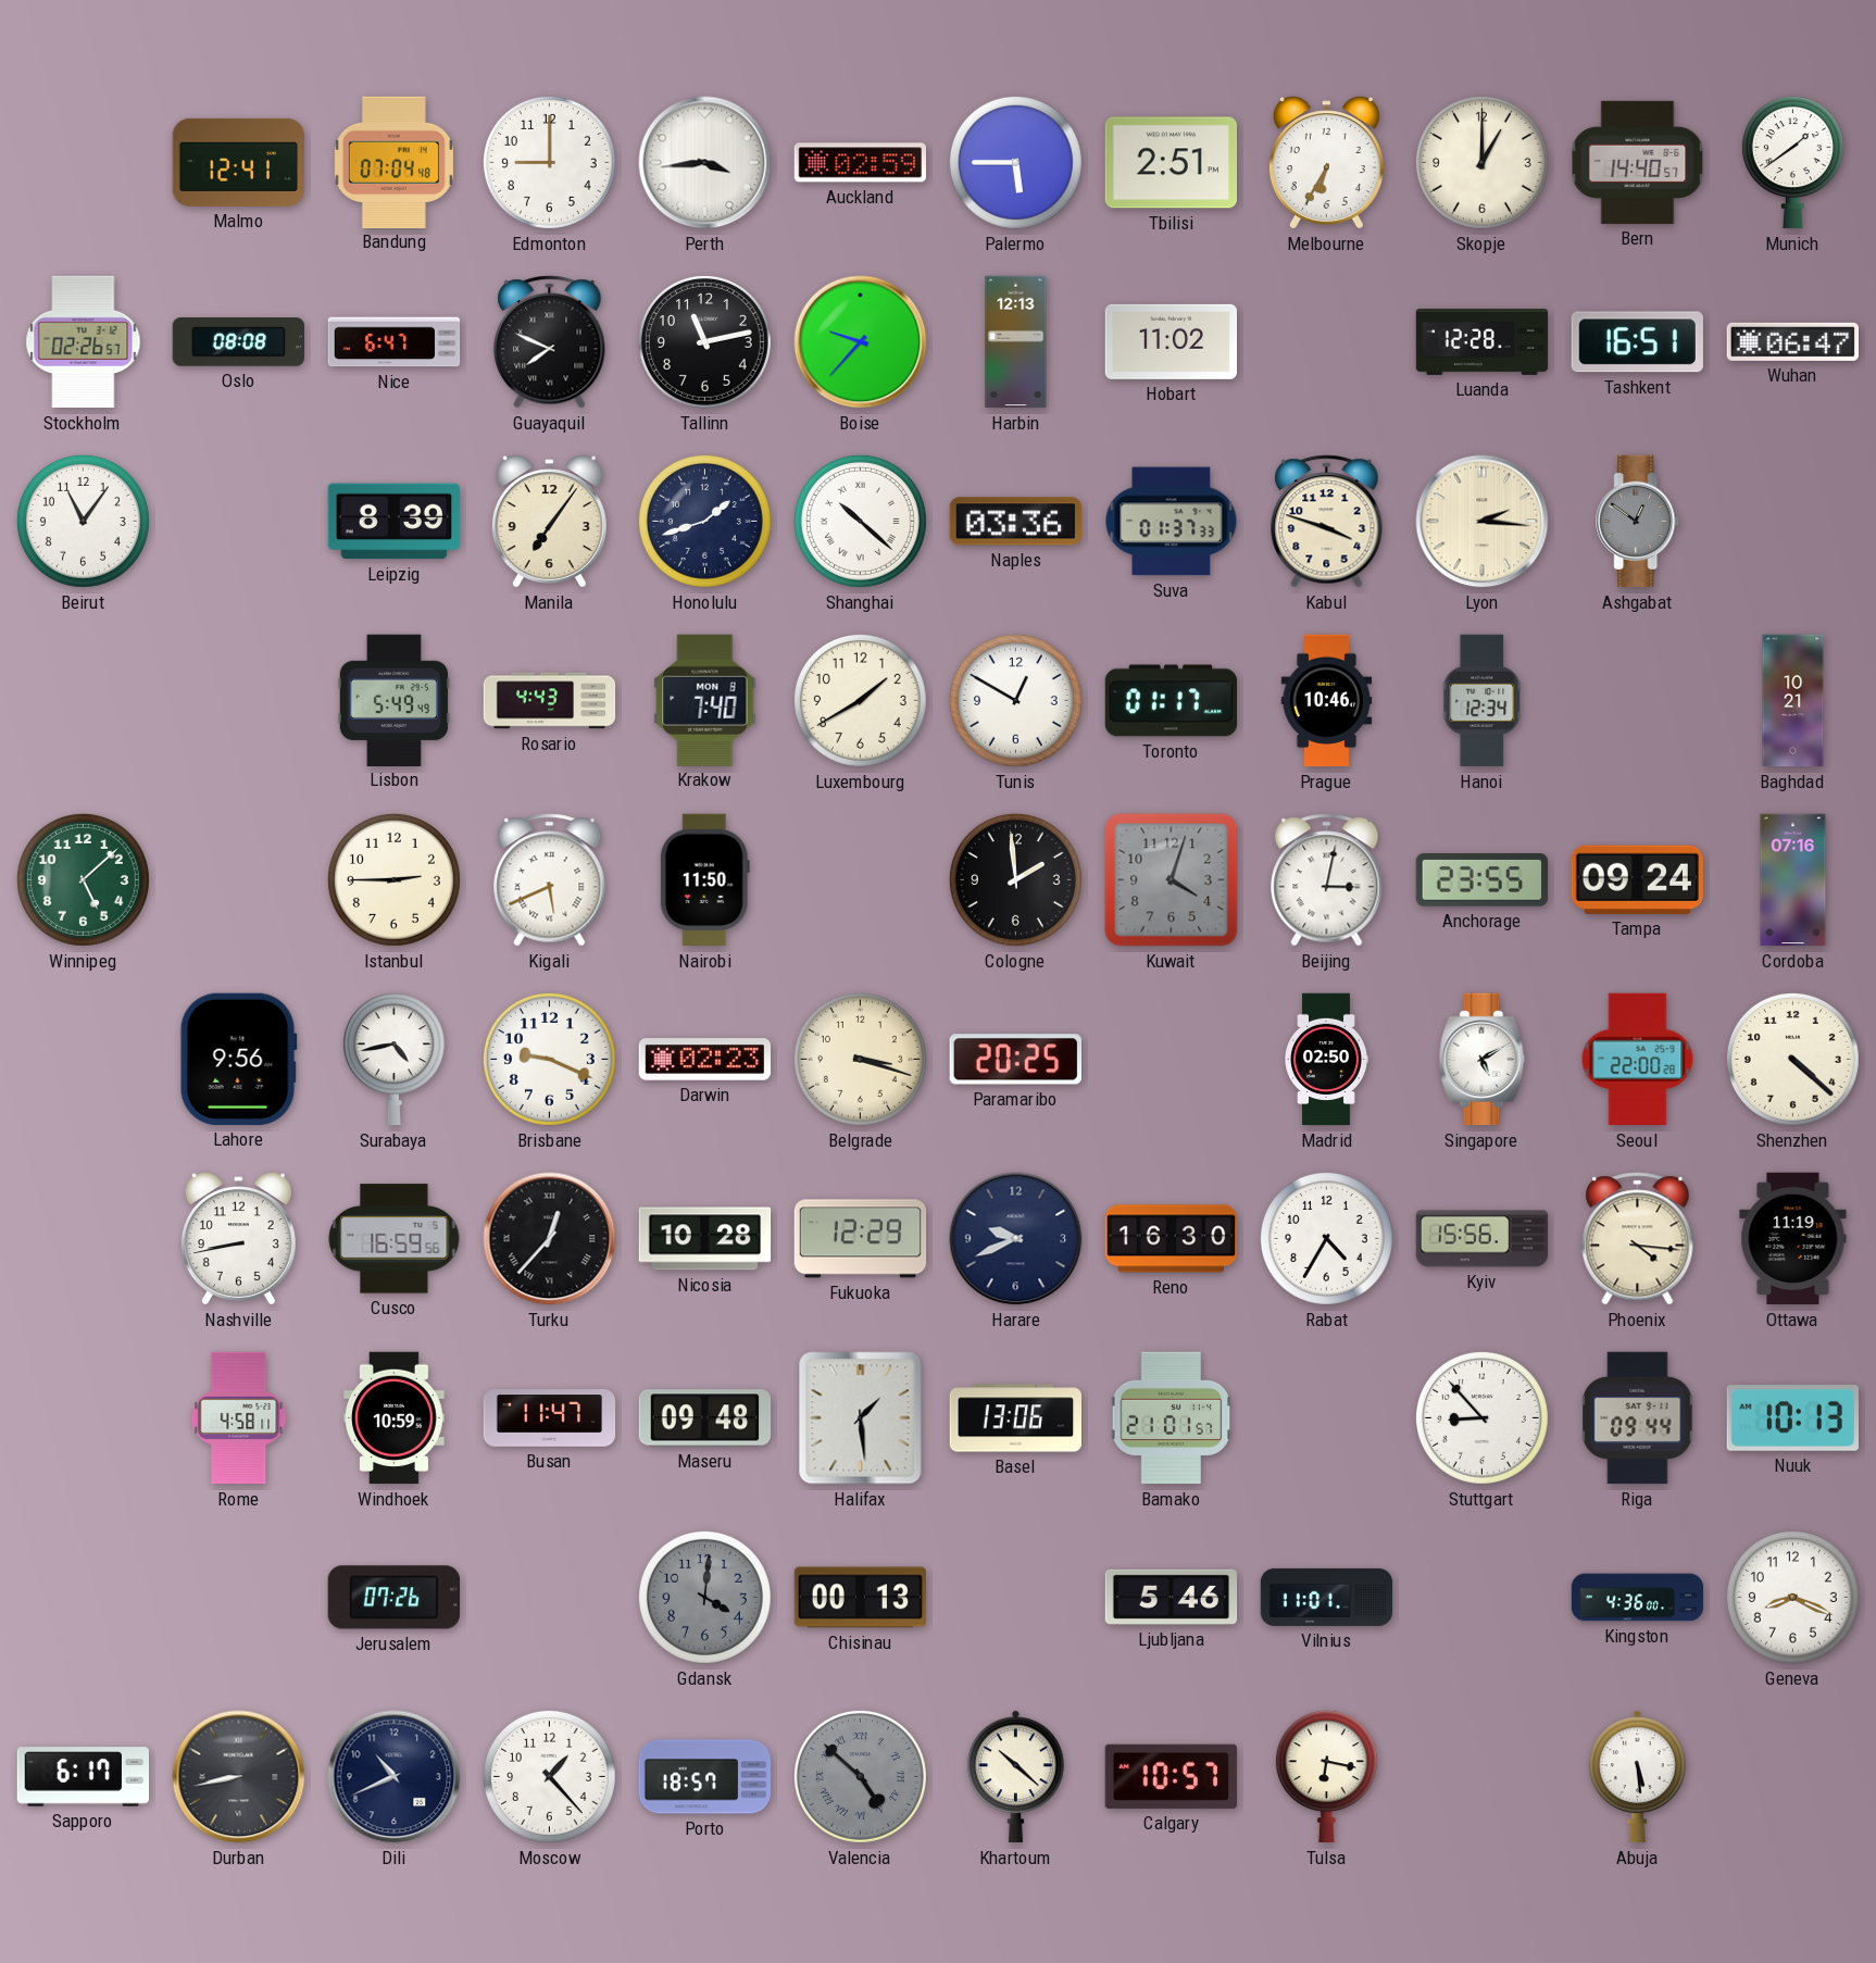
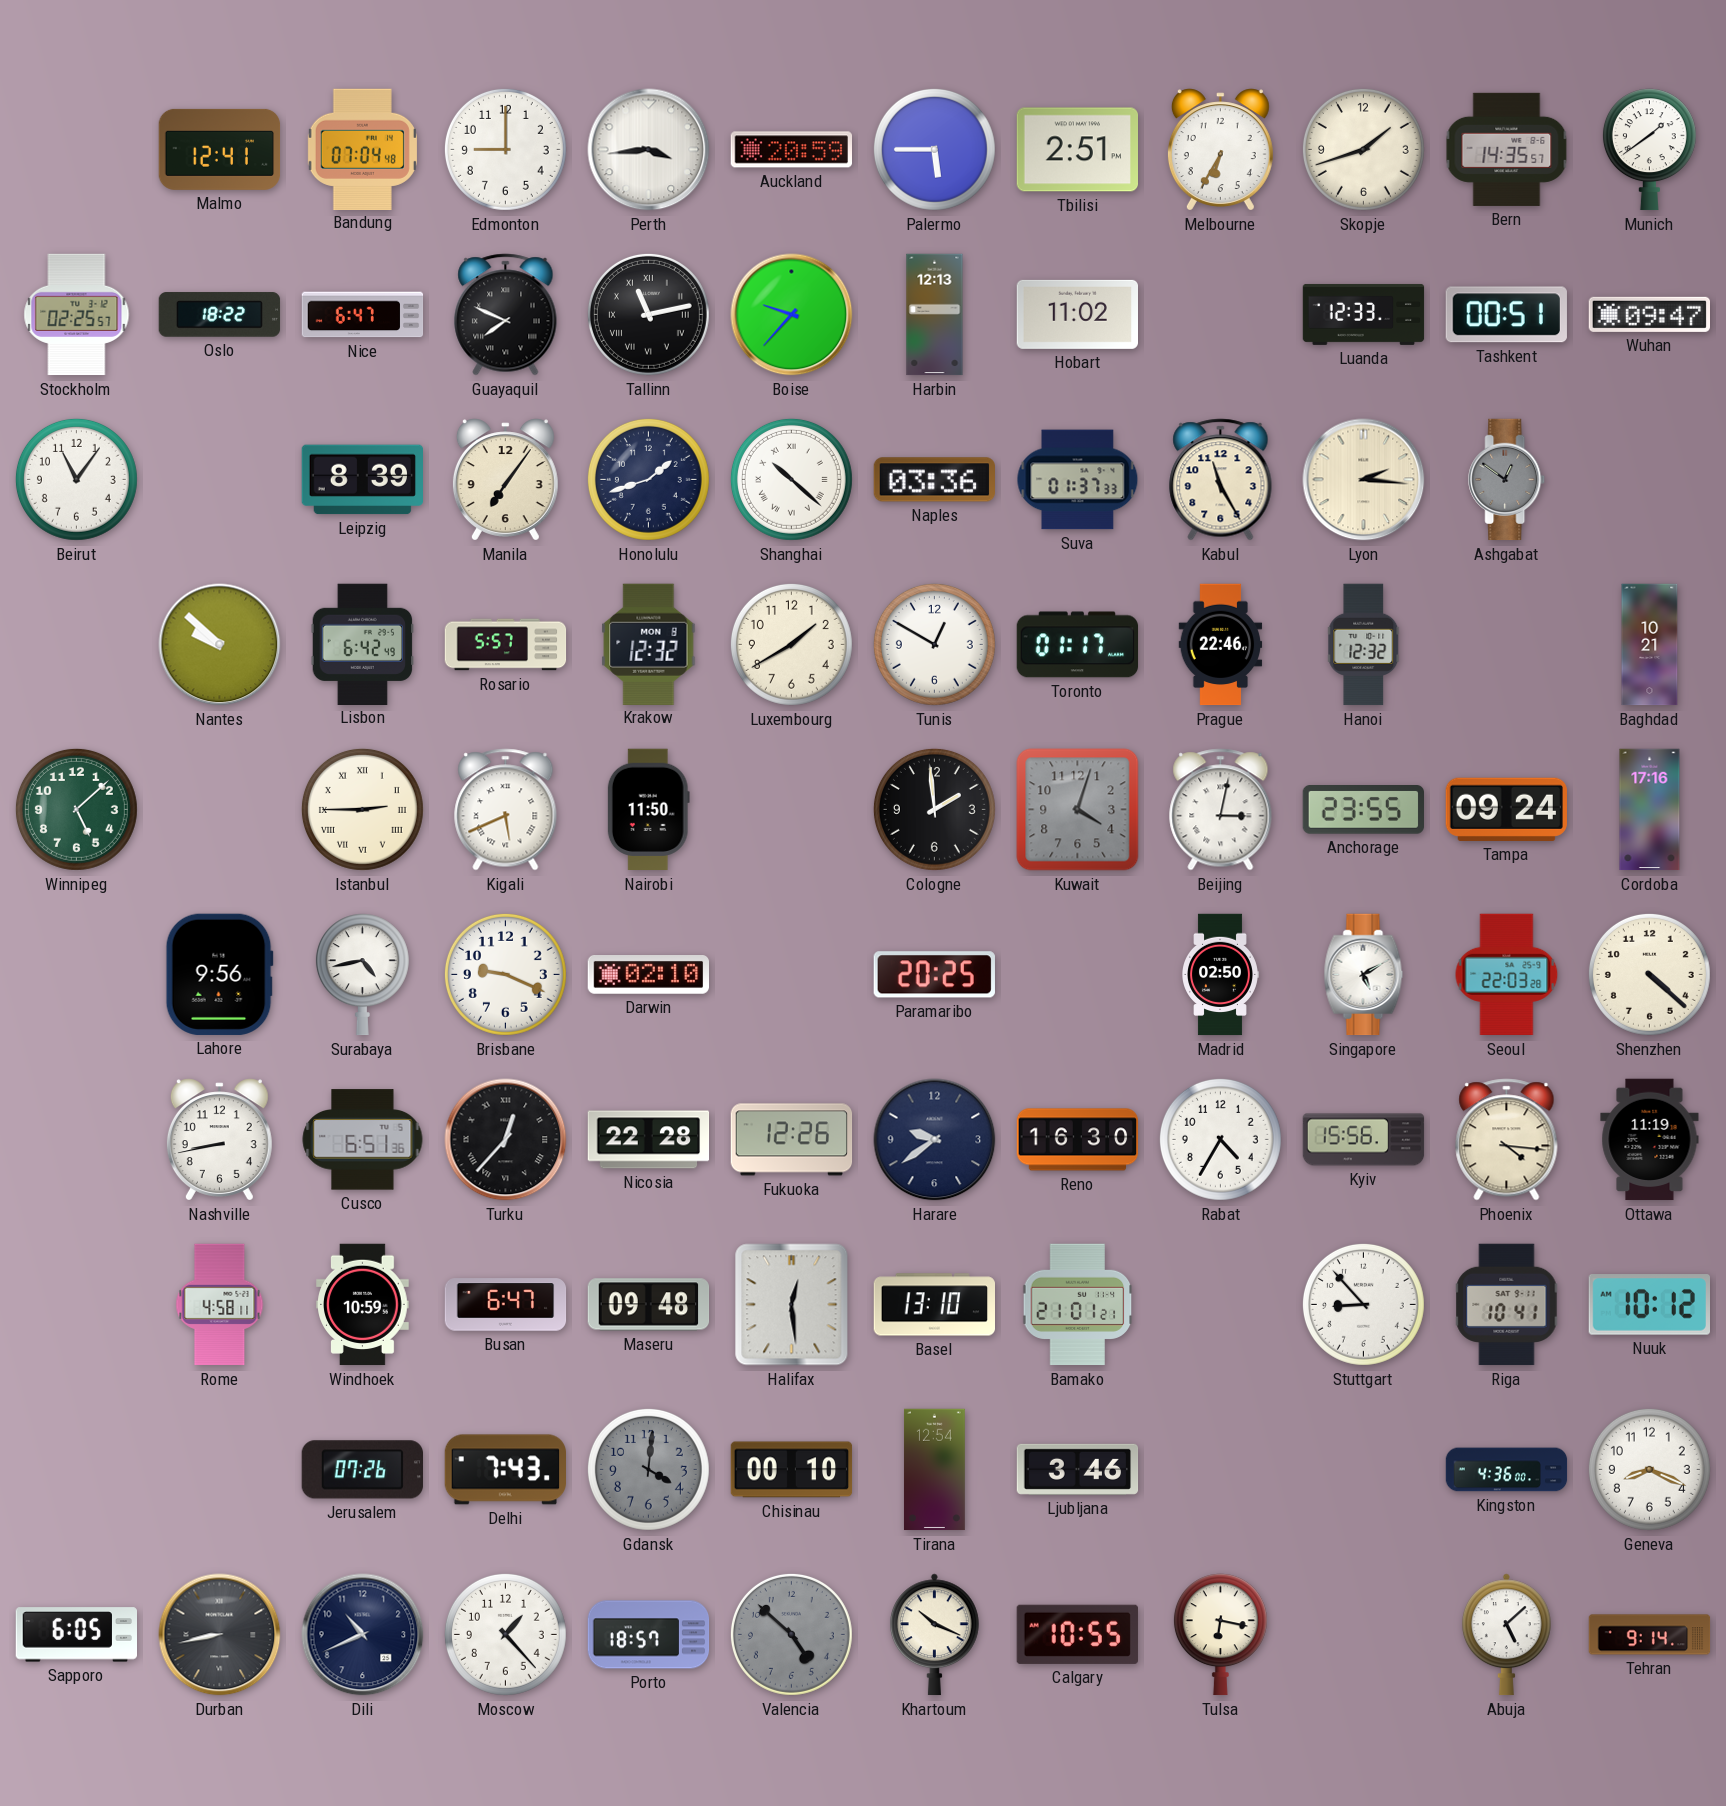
Auckland: 02:59 -> 20:59 (791, 150)
Skopje: 1:00 -> 1:42 (1363, 149)
Bern: 14:40 -> 14:35 (1507, 149)
Stockholm: 02:26 -> 02:25 (77, 315)
Oslo: 08:08 -> 18:22 (220, 315)
Tallinn numerals: Arabic -> Roman (648, 314)
Luanda: 12:28 -> 12:33 (1364, 314)
Tashkent: 16:51 -> 00:51 (1506, 315)
Wuhan: 06:47 -> 09:47 (1649, 314)
Kabul: 3:48 -> 11:25 (1221, 480)
Nantes: none -> 9:52 (220, 645)
Lisbon: 5:49 -> 6:42 (363, 644)
Rosario: 4:43 -> 5:57 (506, 645)
Krakow: 7:40 -> 12:32 (649, 644)
Prague: 10:46 -> 22:46 (1221, 645)
Hanoi: 12:34 -> 12:32 (1364, 645)
Istanbul numerals: Arabic -> Roman (362, 809)
Cordoba: 07:16 -> 17:16 (1650, 810)
Darwin: 02:23 -> 02:10 (649, 975)
Belgrade: 3:18 -> none (860, 1059)
Seoul: 22:00 -> 22:03 (1507, 975)
Cusco: 16:59 -> 6:51 (363, 1140)
Nicosia: 10:28 -> 22:28 (649, 1140)
Fukuoka: 12:29 -> 12:26 (792, 1140)
Harare: 9:41 -> 9:39 (935, 1140)
Busan: 11:47 -> 6:47 (506, 1305)
Halifax: 1:29 -> 12:29 (792, 1305)
Basel: 13:06 -> 13:10 (934, 1305)
Bamako: 21:01:57 -> 21:01:21 (1078, 1305)
Riga: 09:44 -> 10:41 (1507, 1305)
Nuuk: 10:13 -> 10:12 (1649, 1305)
Delhi: none -> 7:43 (505, 1470)
Chisinau: 00:13 -> 00:10 (792, 1470)
Tirana: none -> 12:54 (934, 1470)
Ljubljana: 5:46 -> 3:46 (1078, 1469)
Vilnius: 11:01 -> none (1327, 1597)
Sapporo: 6:17 -> 6:05 (76, 1635)
Valencia numerals: Roman -> Arabic (791, 1634)
Khartoum: 10:22 -> 10:19 (934, 1635)
Calgary: 10:57 -> 10:55 (1077, 1634)
Abuja: 5:29 -> 5:08 (1506, 1635)
Tehran: none -> 9:14 (1650, 1635)
